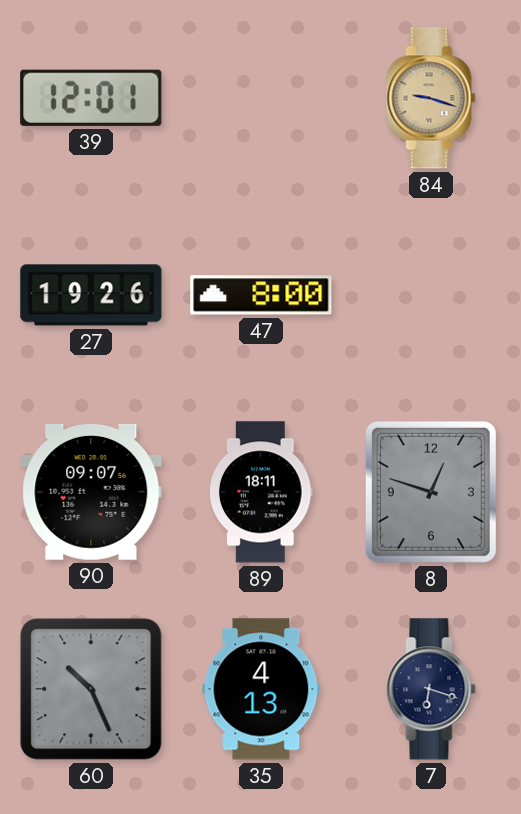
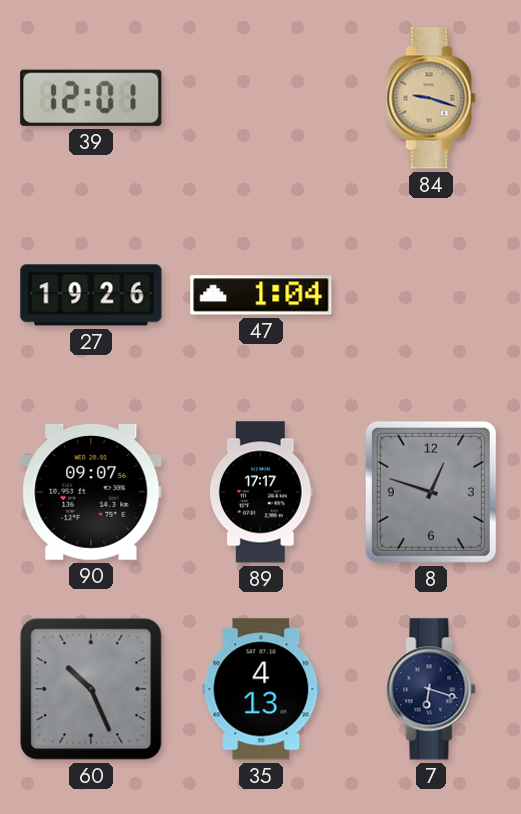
47: 8:00 -> 1:04 (261, 295)
89: 18:11 -> 17:17 (262, 492)
